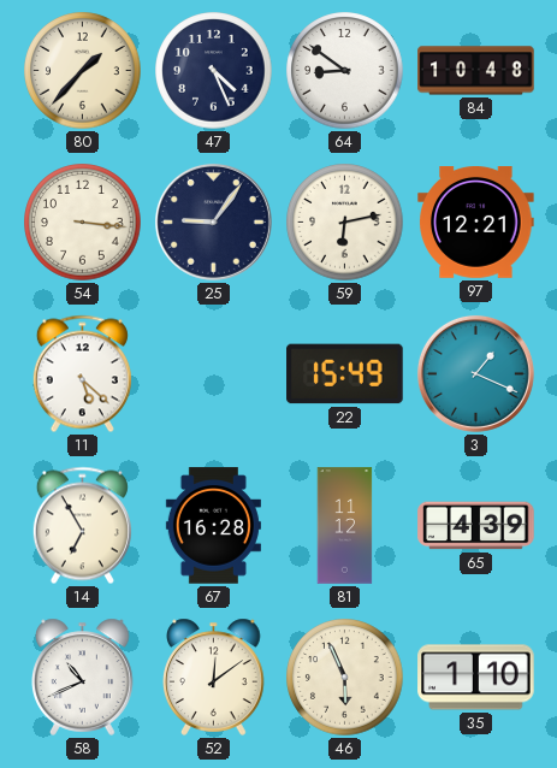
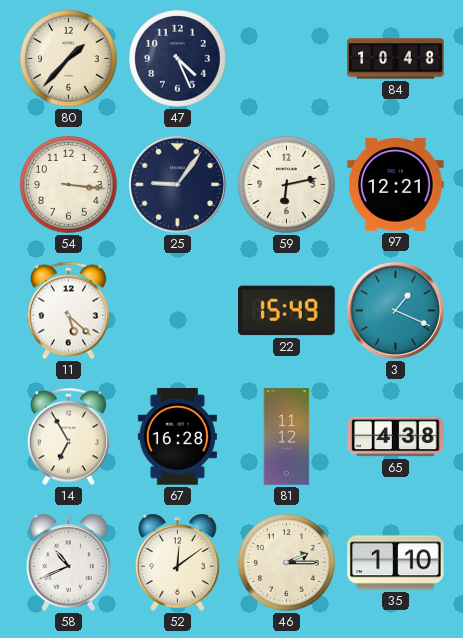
64: 8:51 -> none (345, 71)
65: 4:39 -> 4:38 (396, 437)
46: 5:56 -> 2:15 (287, 563)
